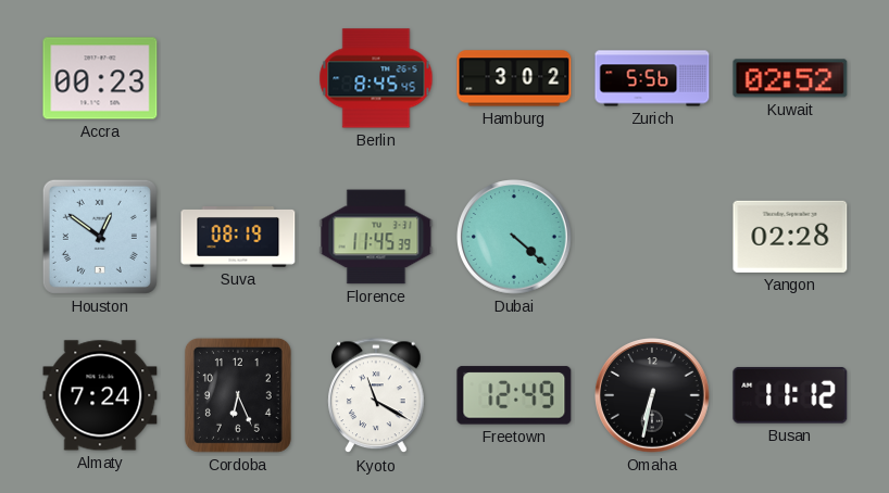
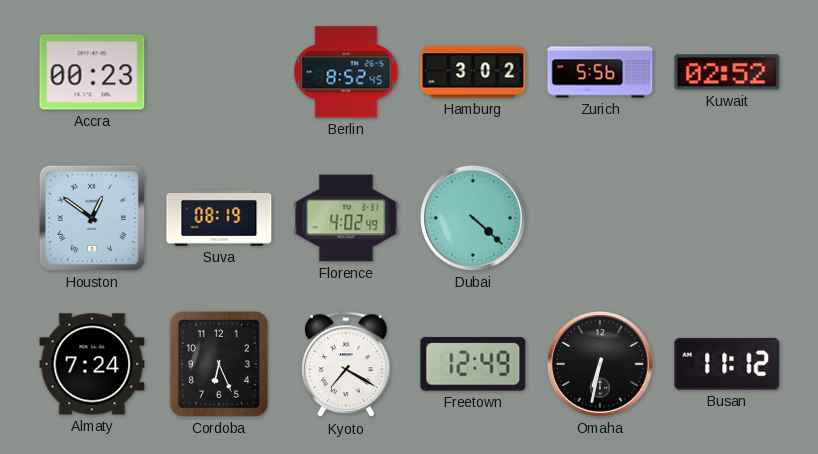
Berlin: 8:45 -> 8:52 (346, 72)
Florence: 11:45 -> 4:02 (346, 218)
Yangon: 02:28 -> none (790, 237)
Kyoto: 11:20 -> 7:20 (346, 365)
